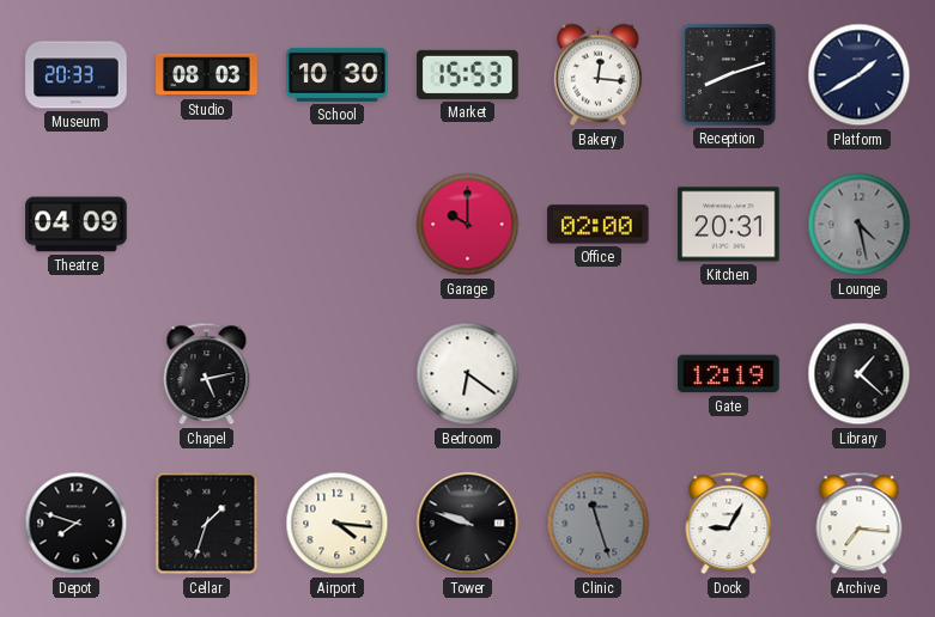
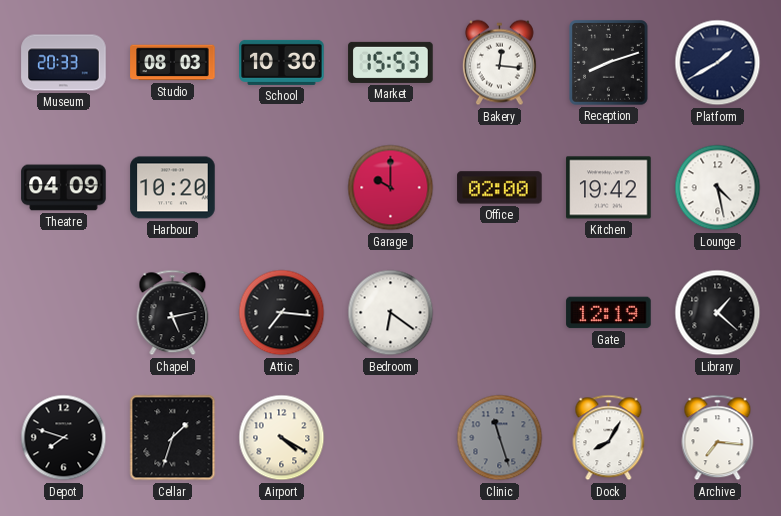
Harbour: none -> 10:20 (173, 188)
Kitchen: 20:31 -> 19:42 (609, 188)
Lounge dial: grey -> white (718, 188)
Attic: none -> 7:16 (282, 313)
Airport: 4:16 -> 4:20 (282, 438)
Tower: 9:48 -> none (468, 524)
Dock: 9:05 -> 8:05 (609, 438)
